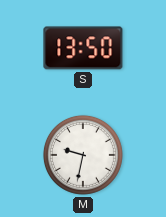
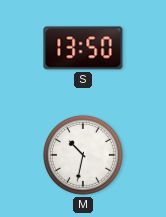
M: 9:32 -> 10:32 (83, 155)
